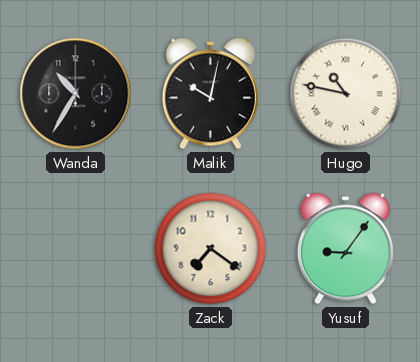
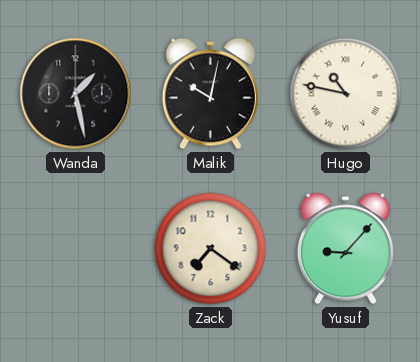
Wanda: 10:35 -> 1:28 (76, 94)
Yusuf: 9:06 -> 9:07 (345, 249)
